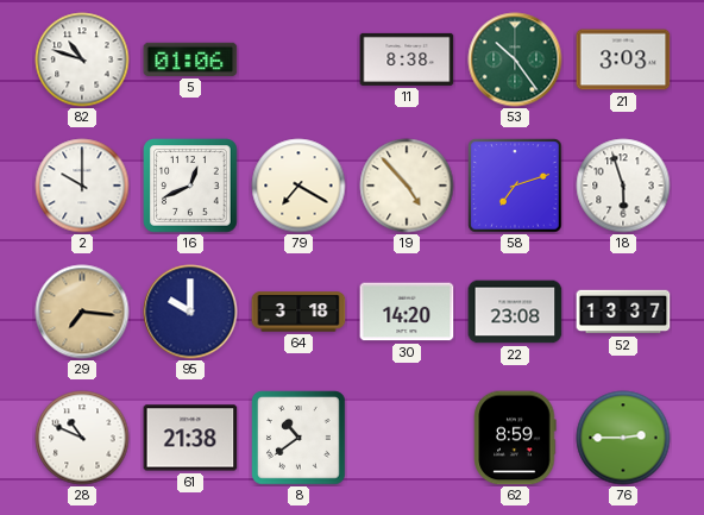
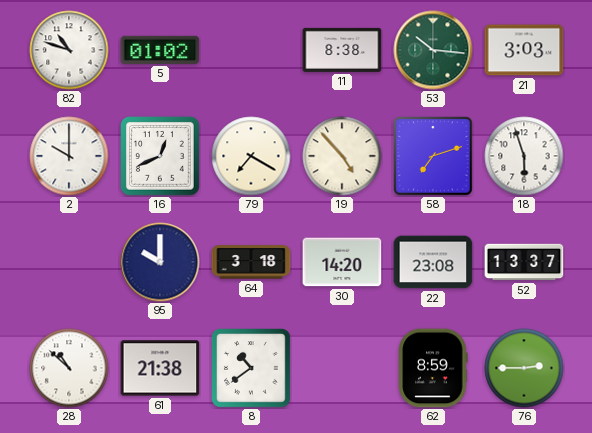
5: 01:06 -> 01:02 (160, 50)
53: 10:24 -> 10:16 (433, 50)
29: 7:16 -> none (82, 312)
28: 10:49 -> 10:52 (69, 368)
